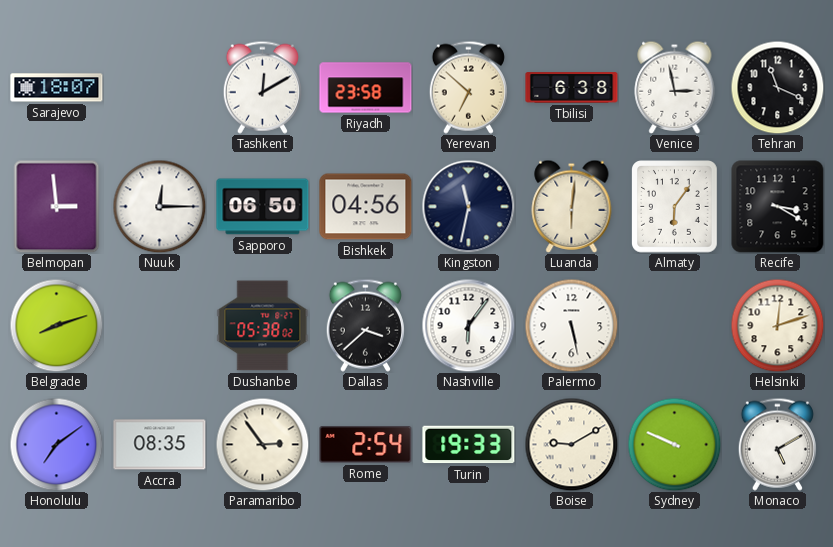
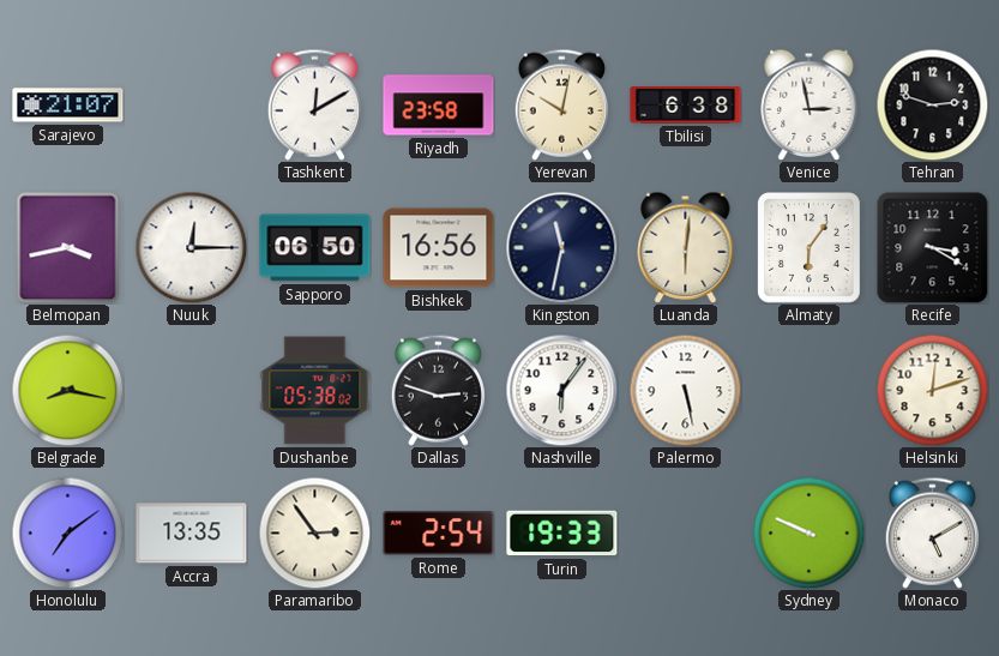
Sarajevo: 18:07 -> 21:07 (68, 106)
Yerevan: 6:52 -> 10:02 (561, 104)
Tehran: 11:19 -> 2:48 (932, 104)
Belmopan: 2:59 -> 3:43 (68, 247)
Bishkek: 04:56 -> 16:56 (439, 248)
Belgrade: 8:12 -> 8:17 (67, 390)
Dallas: 3:38 -> 2:48 (438, 390)
Accra: 08:35 -> 13:35 (192, 534)
Boise: 9:10 -> none (571, 444)
